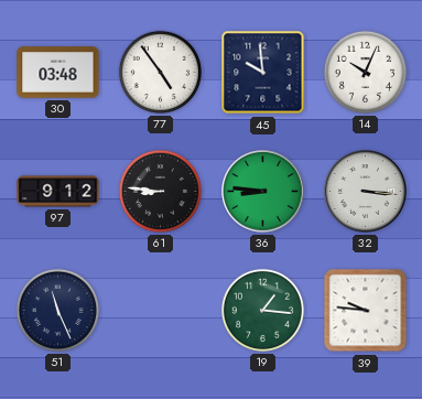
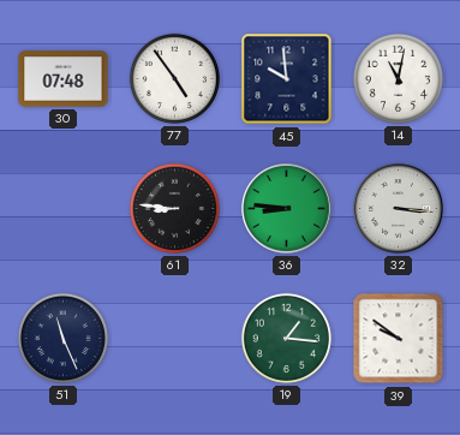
30: 03:48 -> 07:48 (64, 79)
14: 10:04 -> 11:02 (398, 78)
97: 9:12 -> none (58, 192)
39: 9:46 -> 9:51 (399, 339)
